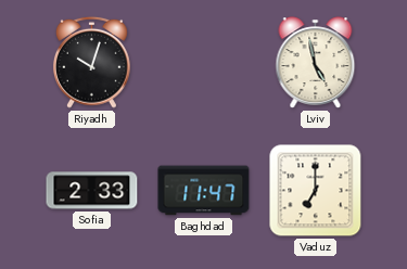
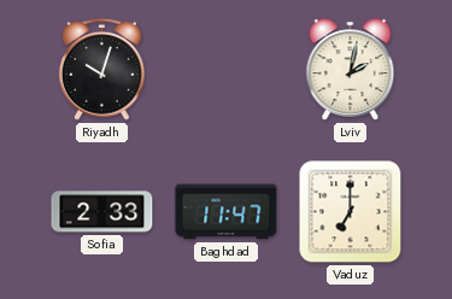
Lviv: 4:58 -> 2:02 (351, 70)
